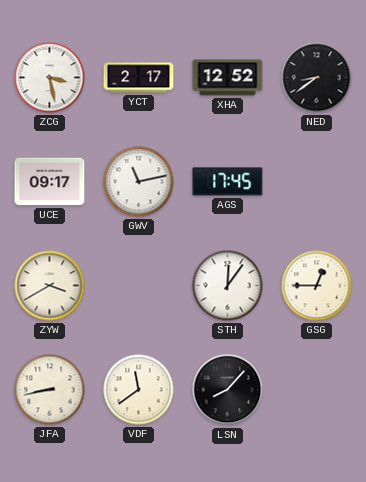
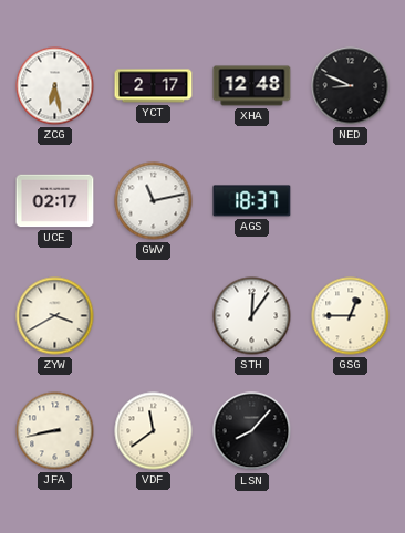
ZCG: 3:28 -> 6:28 (55, 86)
XHA: 12:52 -> 12:48 (252, 86)
NED: 8:39 -> 8:49 (351, 86)
UCE: 09:17 -> 02:17 (55, 201)
AGS: 17:45 -> 18:37 (252, 201)
